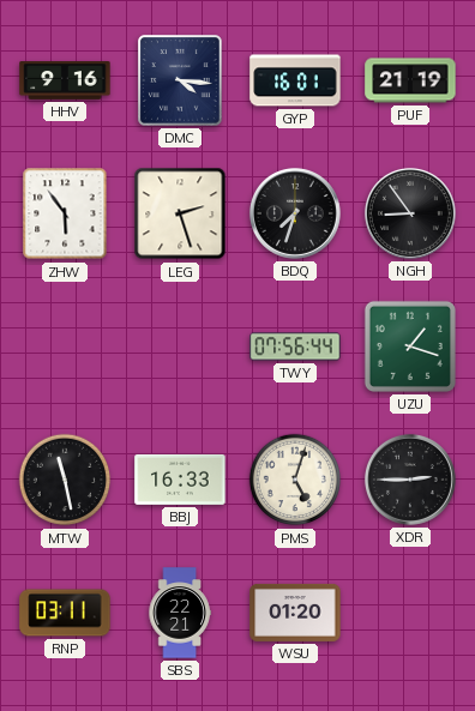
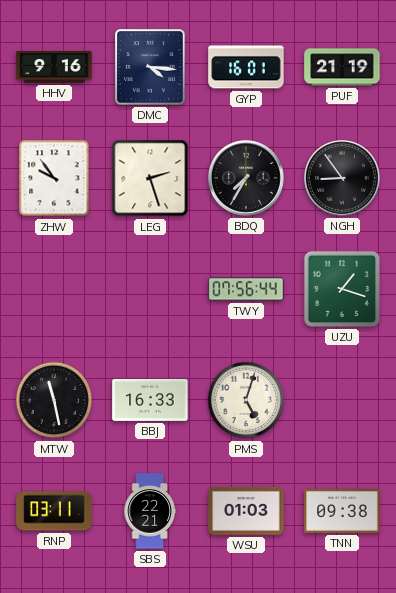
ZHW: 5:54 -> 9:54 (54, 178)
BDQ: 7:33 -> 7:35 (246, 178)
XDR: 2:45 -> none (410, 480)
WSU: 01:20 -> 01:03 (246, 511)
TNN: none -> 09:38 (342, 512)
